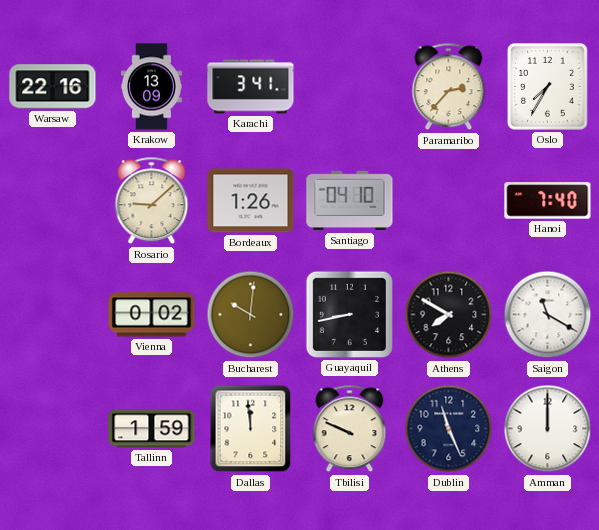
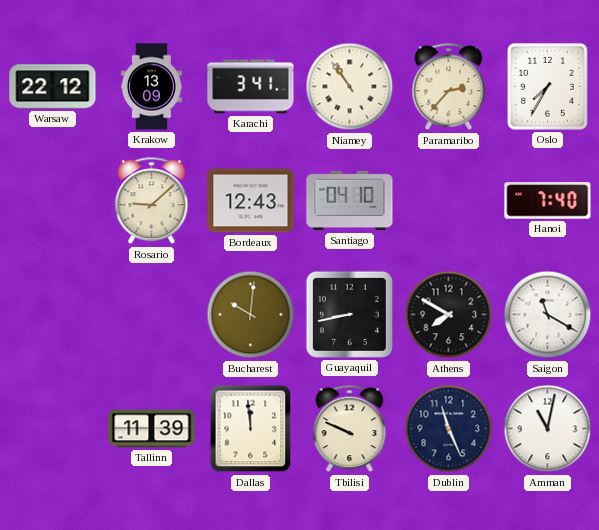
Warsaw: 22:16 -> 22:12 (53, 87)
Niamey: none -> 10:54 (350, 87)
Bordeaux: 1:26 -> 12:43 (251, 201)
Vienna: 0:02 -> none (152, 315)
Tallinn: 1:59 -> 11:39 (152, 429)
Amman: 12:00 -> 11:02 (548, 429)
